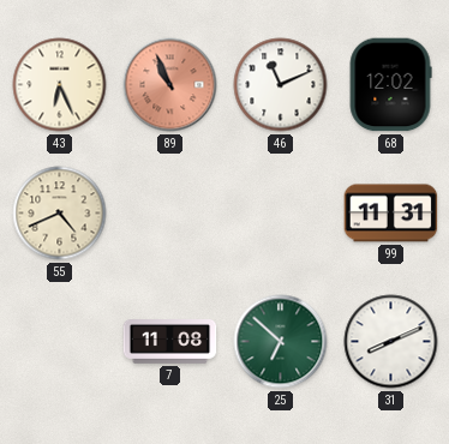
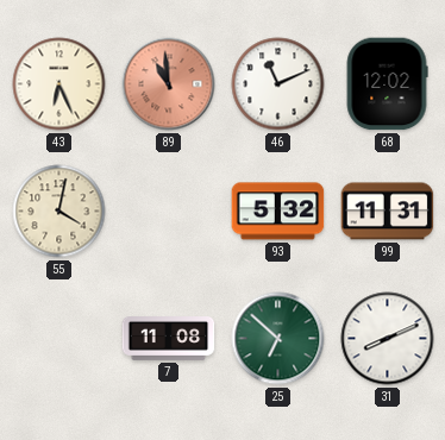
89: 10:56 -> 10:59 (169, 84)
55: 4:41 -> 4:02 (59, 212)
93: none -> 5:32 (278, 212)
